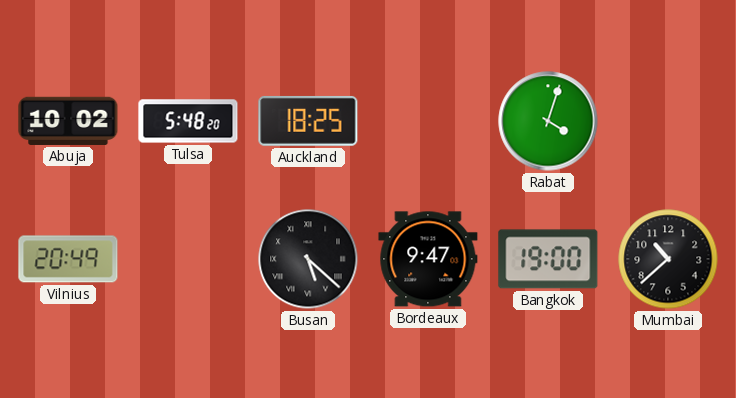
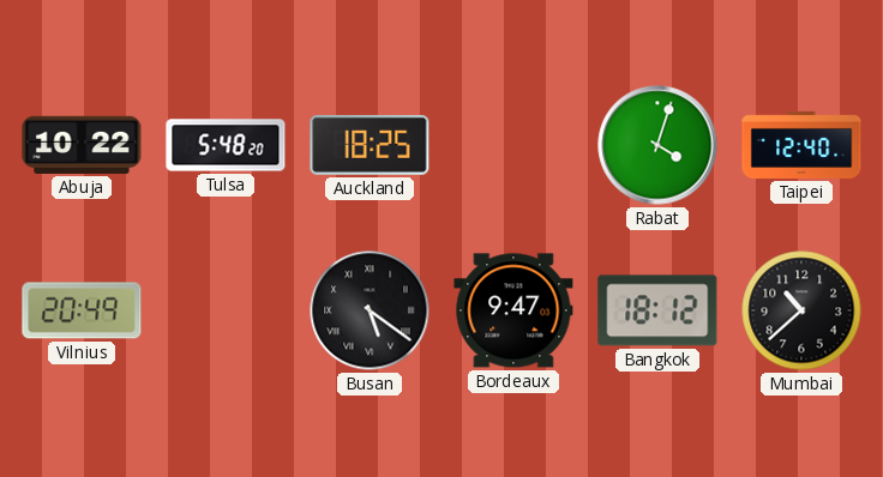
Abuja: 10:02 -> 10:22 (82, 145)
Taipei: none -> 12:40 (801, 145)
Busan: 5:22 -> 5:21 (370, 310)
Bangkok: 19:00 -> 18:12 (657, 310)
